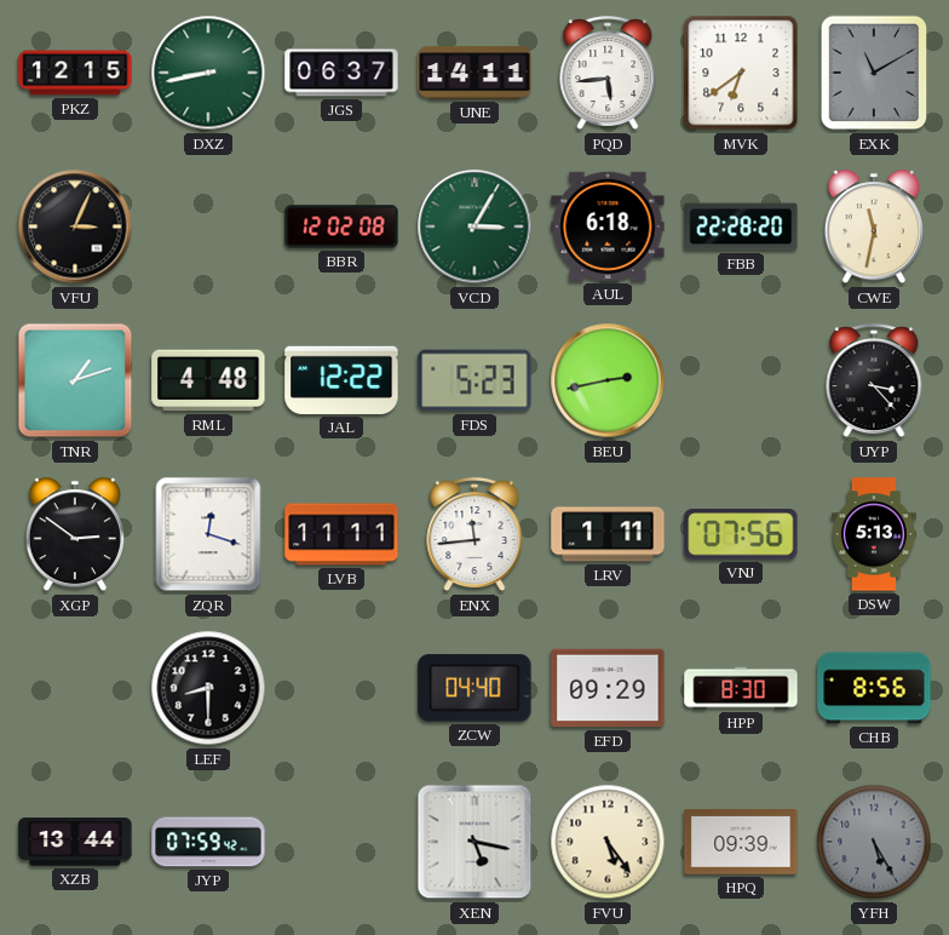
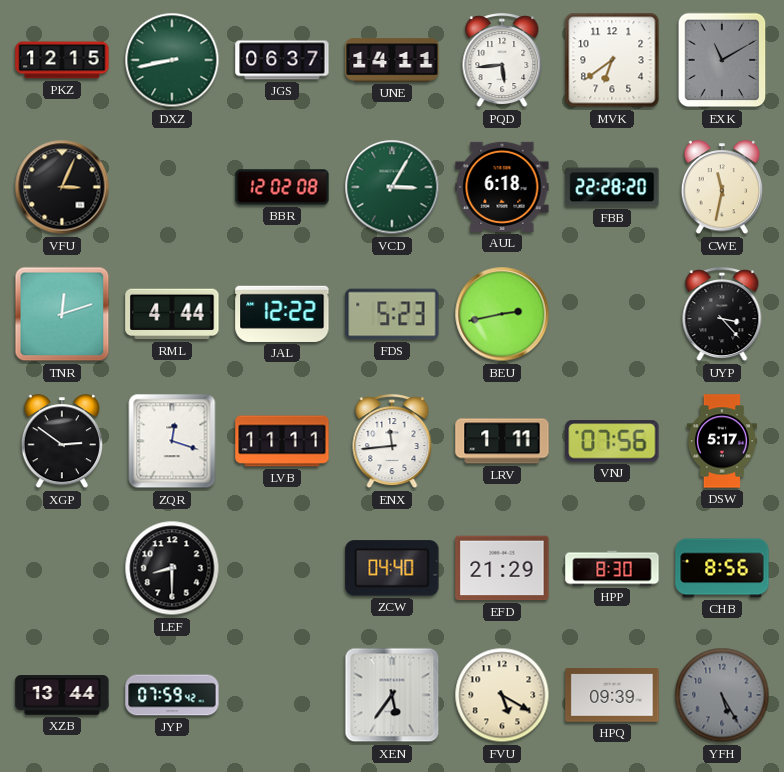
TNR: 1:12 -> 12:12 (62, 314)
RML: 4:48 -> 4:44 (172, 314)
DSW: 5:13 -> 5:17 (722, 441)
EFD: 09:29 -> 21:29 (502, 568)
XEN: 5:17 -> 5:36 (392, 695)
FVU: 5:24 -> 5:20 (502, 695)
